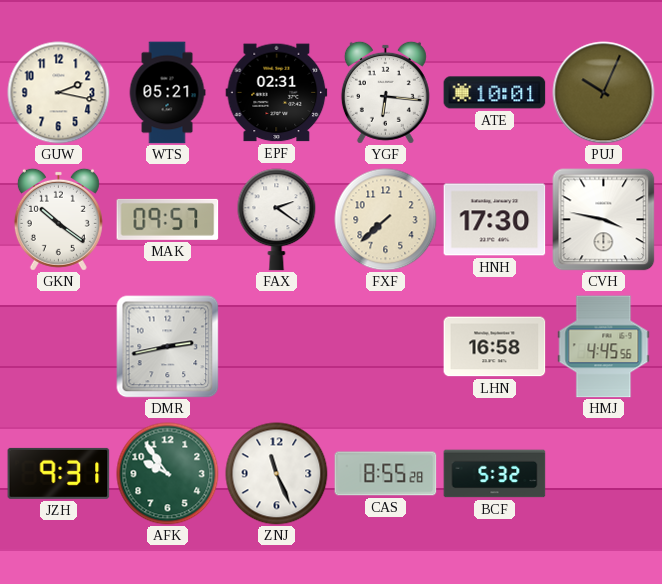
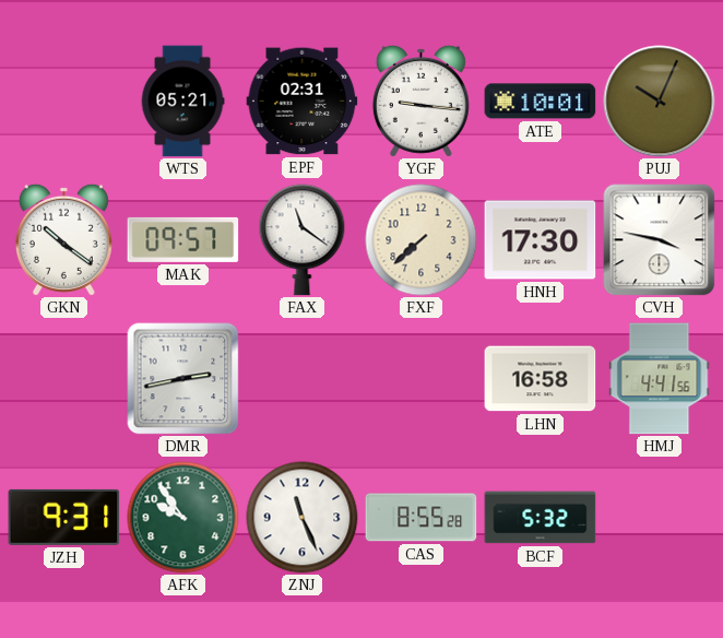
GUW: 2:17 -> none (59, 93)
YGF: 6:16 -> 9:16 (420, 101)
FAX: 2:21 -> 11:21 (303, 240)
HMJ: 4:45 -> 4:41 (660, 379)
